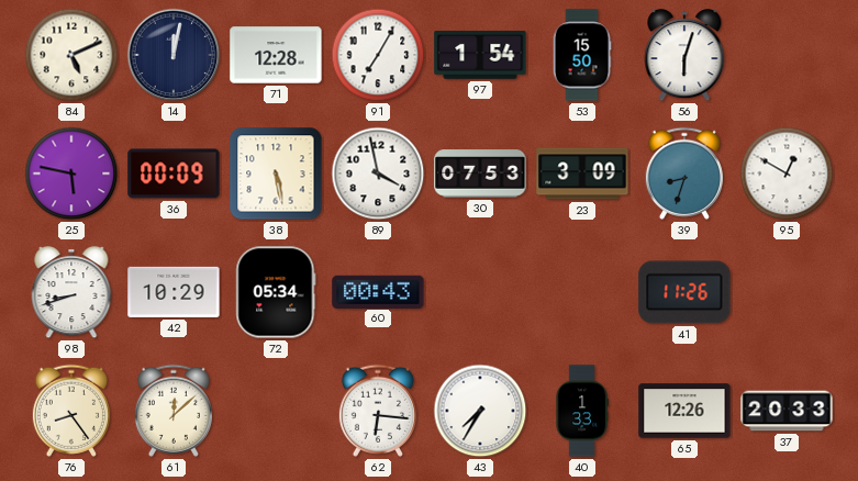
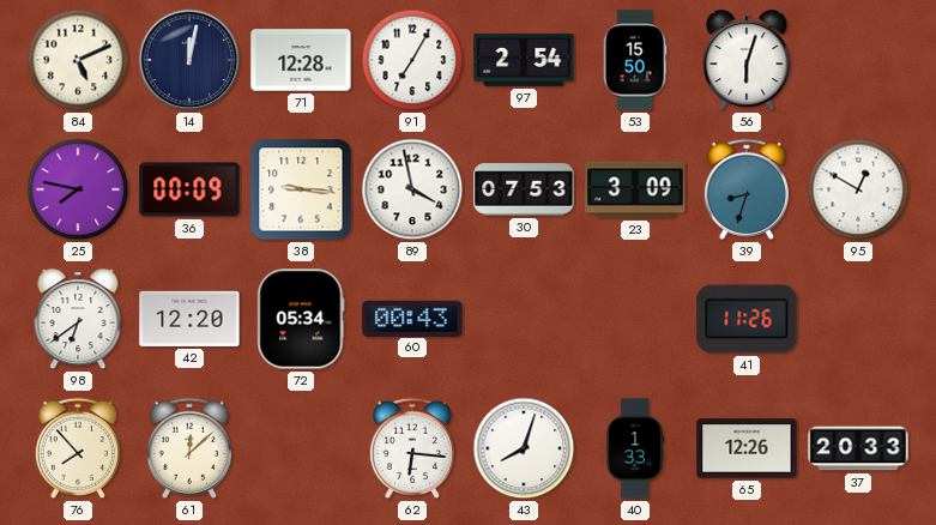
97: 1:54 -> 2:54 (524, 60)
25: 5:47 -> 7:47 (78, 189)
38: 5:28 -> 9:16 (301, 189)
98: 8:42 -> 6:39 (78, 320)
42: 10:29 -> 12:20 (189, 319)
76: 8:24 -> 7:53 (78, 448)
43: 7:35 -> 8:03 (524, 448)
